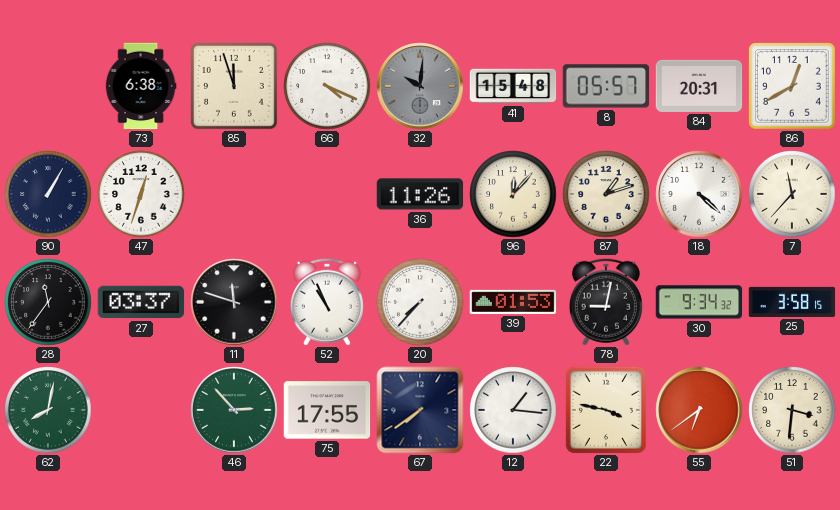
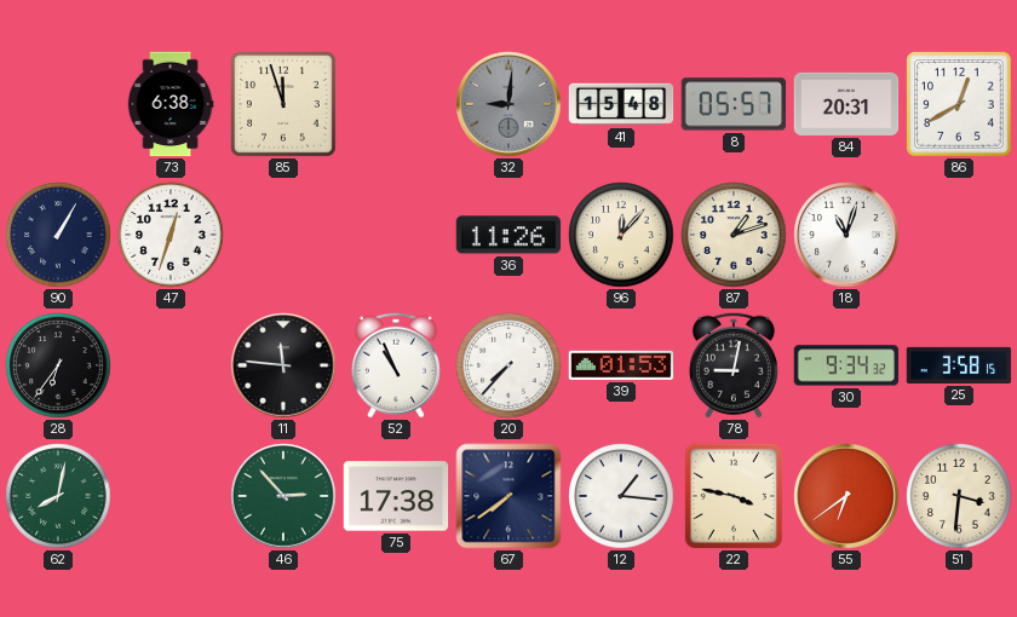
66: 4:19 -> none (327, 86)
32: 10:01 -> 9:01 (508, 104)
18: 4:22 -> 11:03 (846, 235)
7: 11:37 -> none (792, 194)
28: 11:36 -> 6:36 (58, 365)
27: 03:37 -> none (141, 302)
11: 11:48 -> 11:46 (283, 365)
75: 17:55 -> 17:38 (396, 496)
